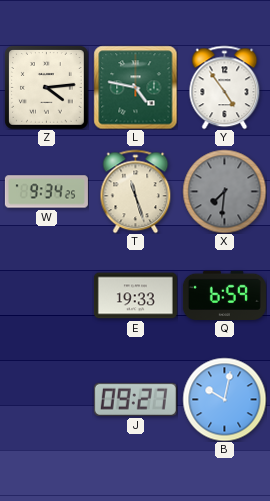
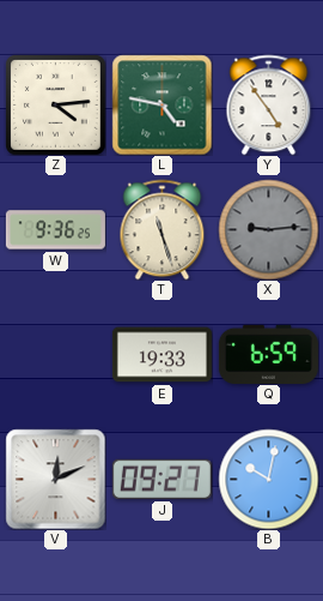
W: 9:34 -> 9:36 (55, 230)
X: 7:31 -> 9:14 (268, 229)
V: none -> 12:11 (55, 479)
